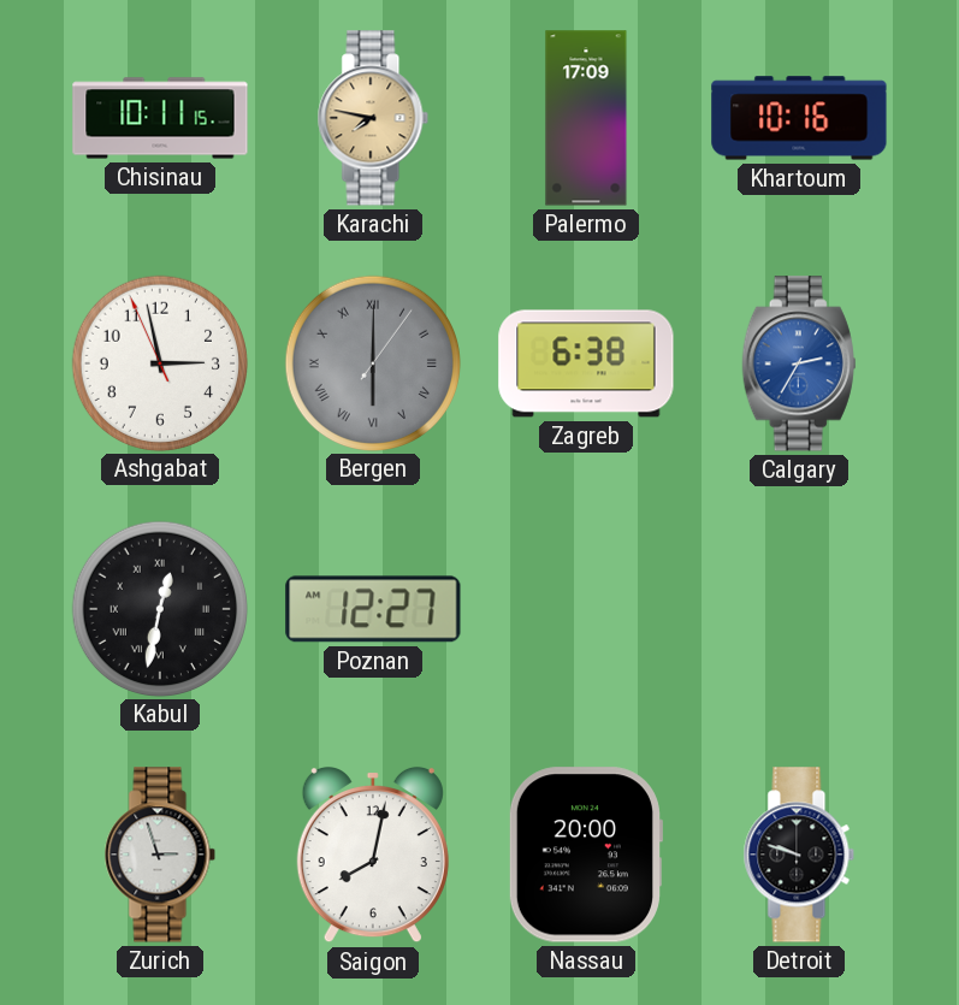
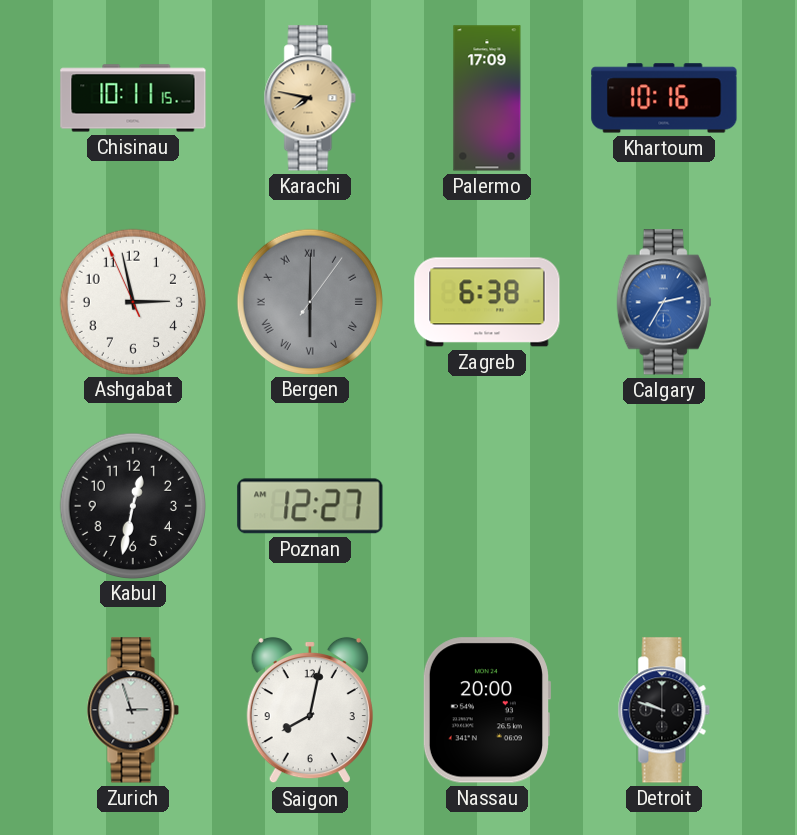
Kabul numerals: Roman -> Arabic (132, 505)
